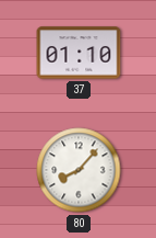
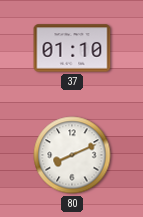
80: 8:07 -> 8:11 (72, 155)
